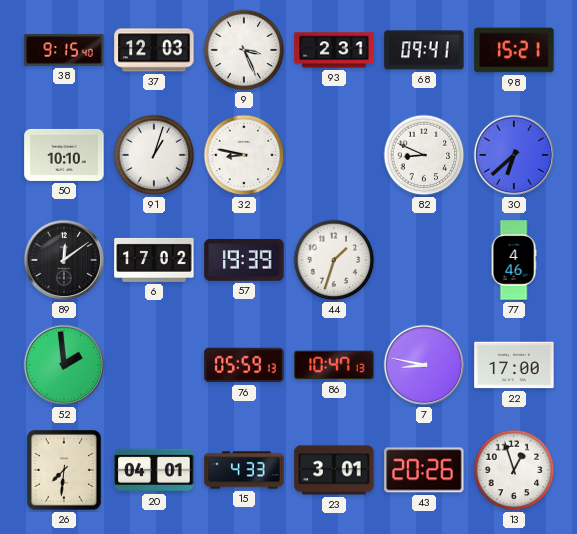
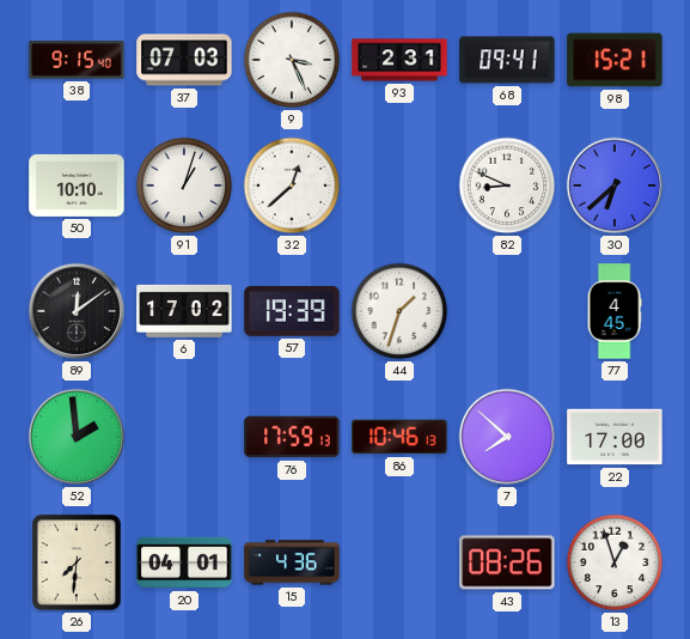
37: 12:03 -> 07:03 (184, 60)
32: 8:47 -> 12:38 (292, 185)
77: 4:46 -> 4:45 (615, 311)
76: 05:59 -> 17:59 (292, 437)
86: 10:47 -> 10:46 (399, 437)
7: 8:47 -> 7:52 (507, 437)
15: 4:33 -> 4:36 (292, 562)
23: 3:01 -> none (334, 470)
43: 20:26 -> 08:26 (507, 562)
